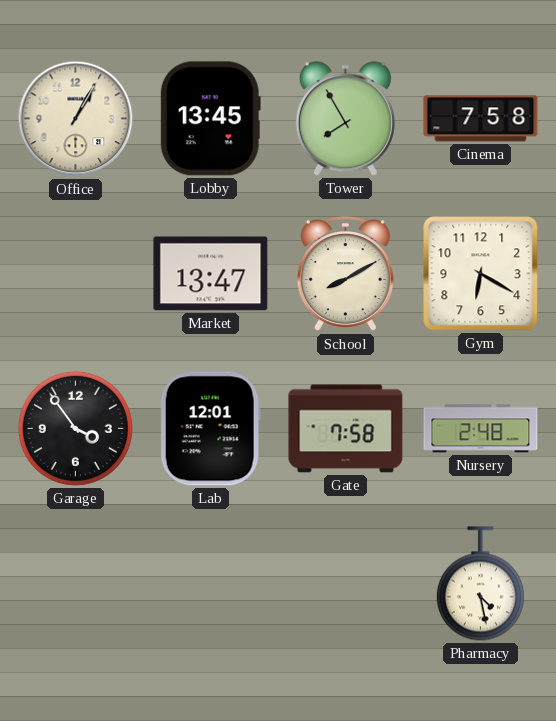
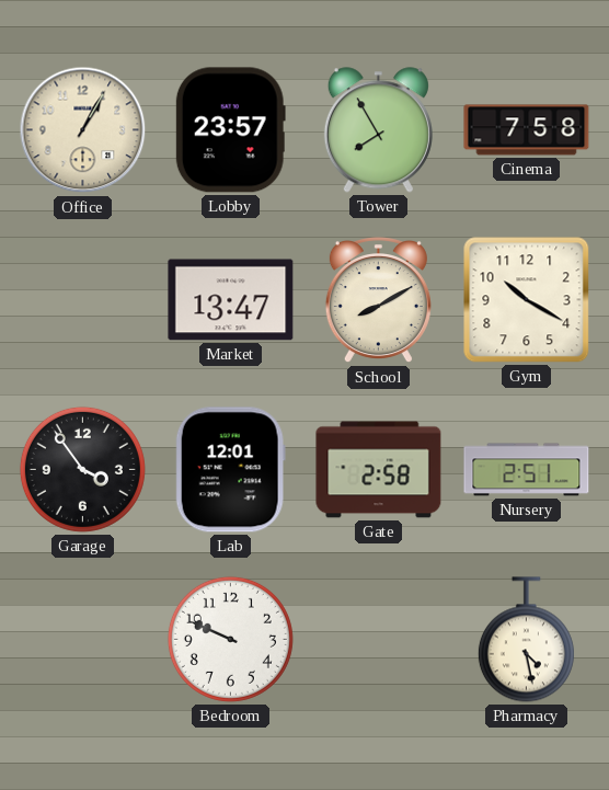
Lobby: 13:45 -> 23:57 (230, 130)
Gym: 6:20 -> 10:20 (527, 300)
Gate: 7:58 -> 2:58 (379, 470)
Nursery: 2:48 -> 2:51 (527, 470)
Bedroom: none -> 9:49 (230, 639)
